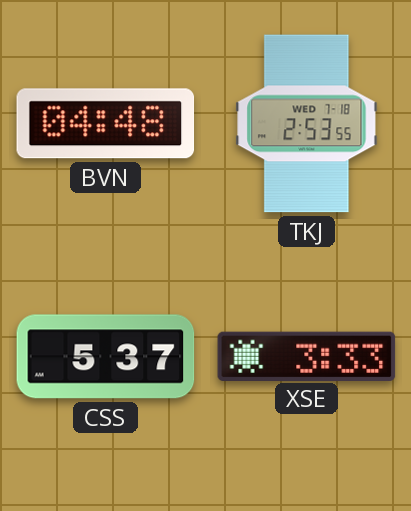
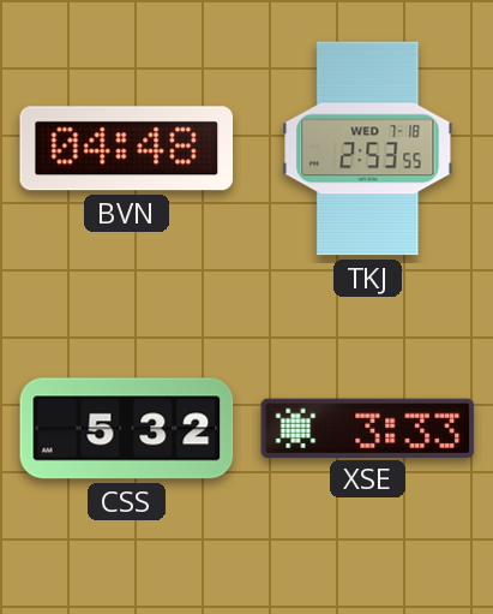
CSS: 5:37 -> 5:32 (127, 429)
